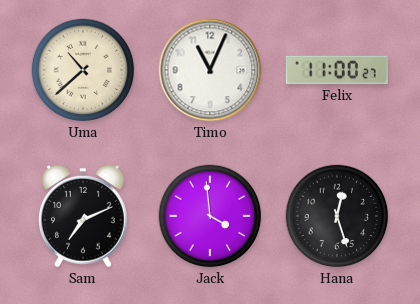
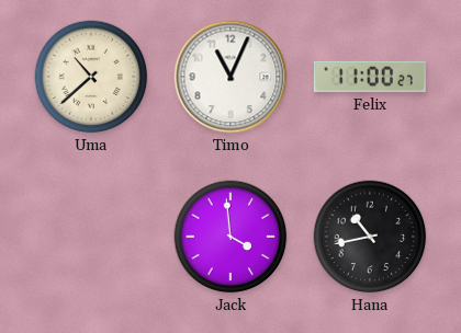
Sam: 7:11 -> none (84, 216)
Hana: 12:27 -> 10:43 (370, 237)
